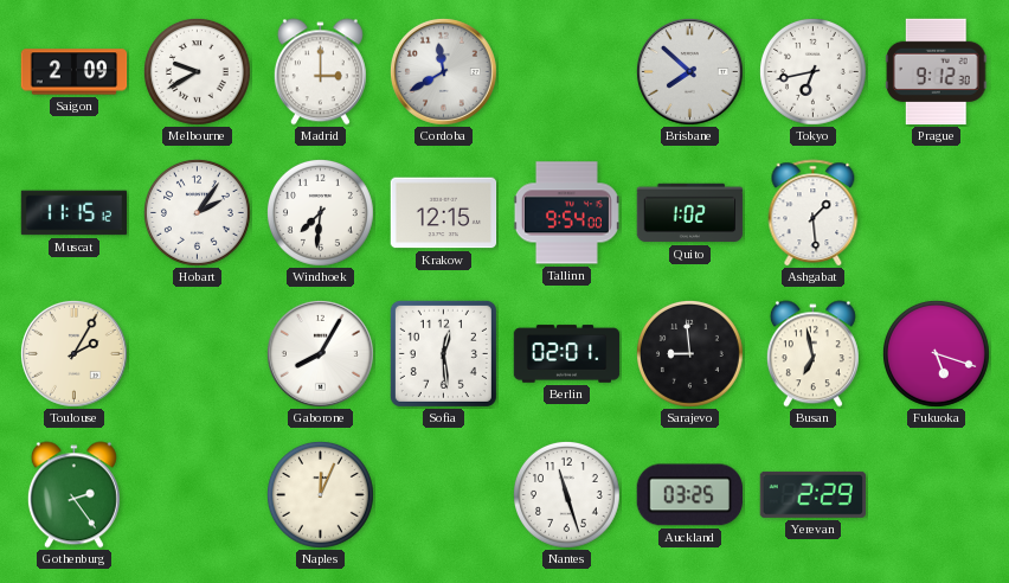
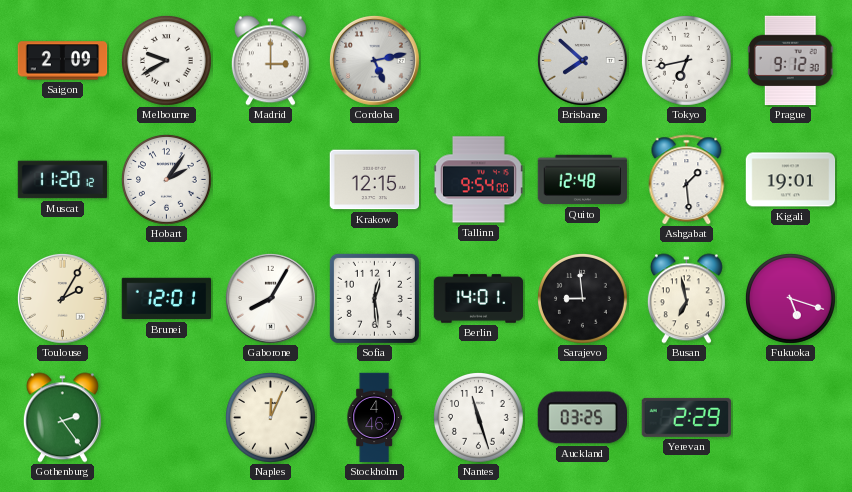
Cordoba: 11:40 -> 5:13 (374, 60)
Muscat: 11:15 -> 11:20 (63, 180)
Windhoek: 7:31 -> none (321, 213)
Quito: 1:02 -> 12:48 (583, 180)
Kigali: none -> 19:01 (791, 180)
Brunei: none -> 12:01 (167, 299)
Berlin: 02:01 -> 14:01 (479, 299)
Stockholm: none -> 4:46 (374, 418)
